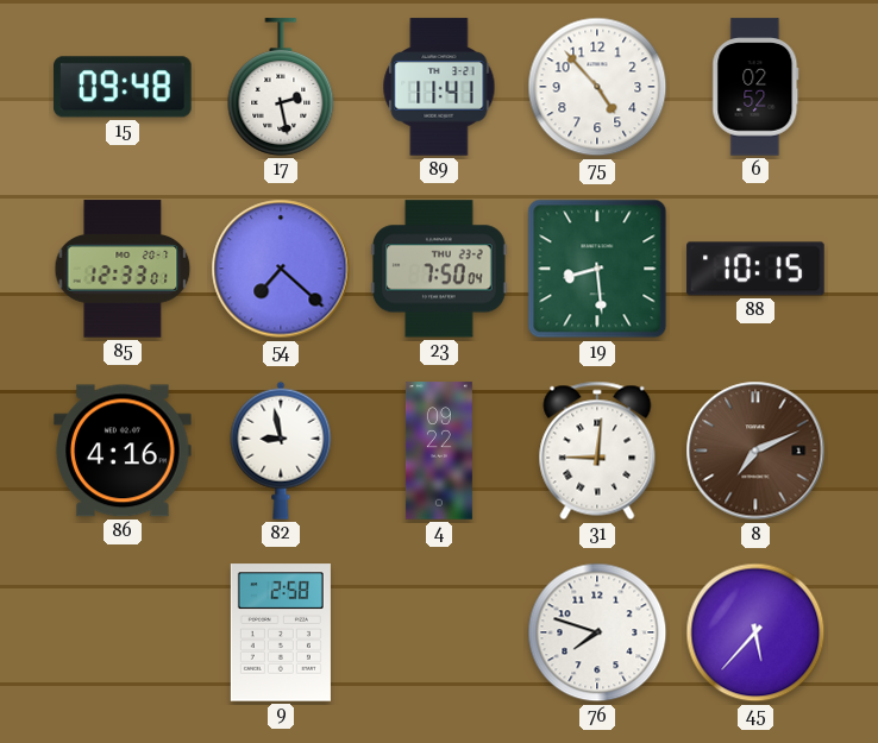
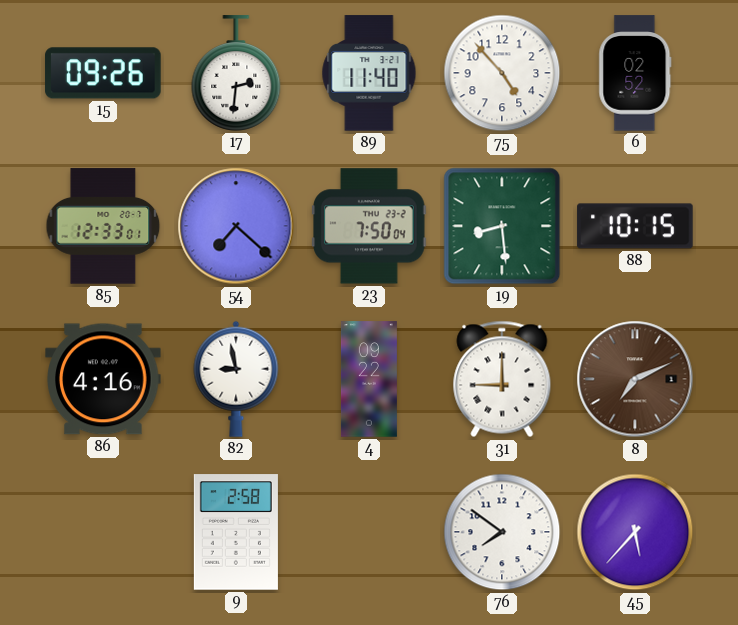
15: 09:48 -> 09:26 (103, 73)
17: 2:28 -> 2:31 (236, 73)
89: 11:41 -> 11:40 (369, 73)
31: 9:01 -> 9:00 (502, 379)
76: 7:48 -> 7:51 (502, 532)
